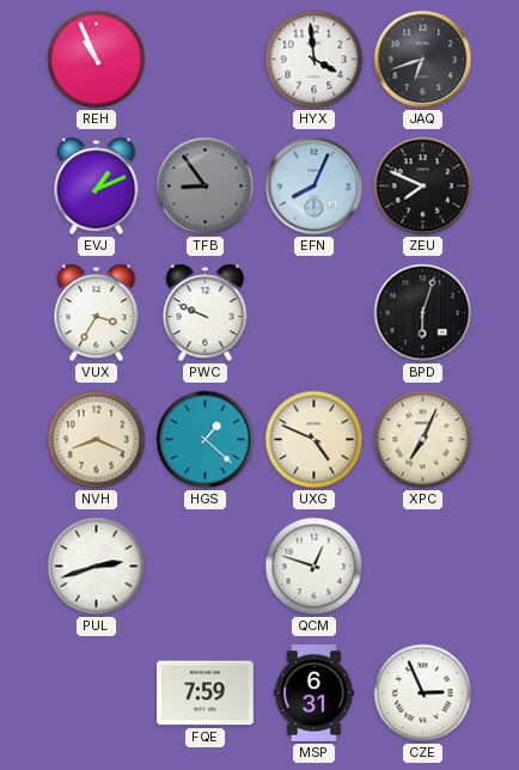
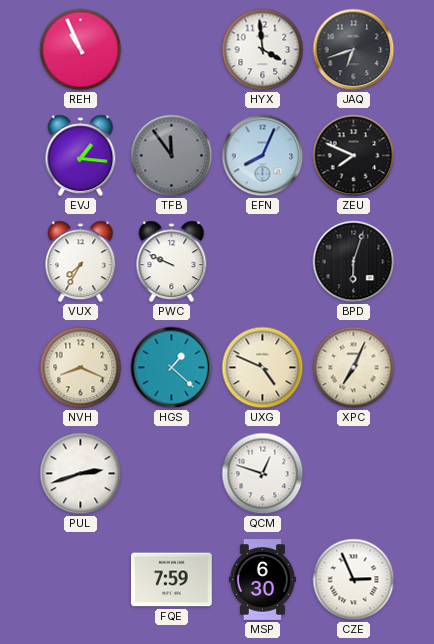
EVJ: 1:11 -> 1:16 (81, 156)
TFB: 8:54 -> 11:54 (172, 156)
VUX: 3:35 -> 7:35 (81, 262)
MSP: 6:31 -> 6:30 (262, 580)
